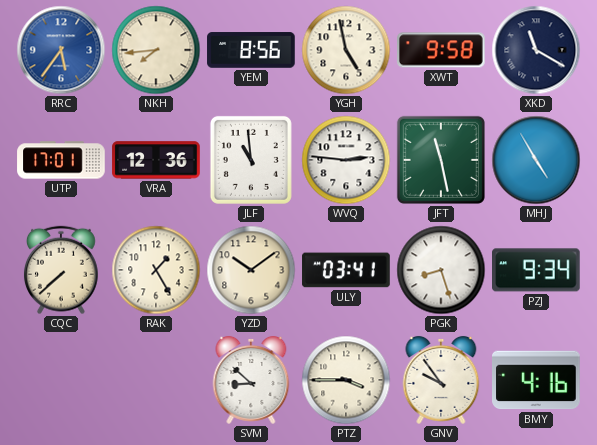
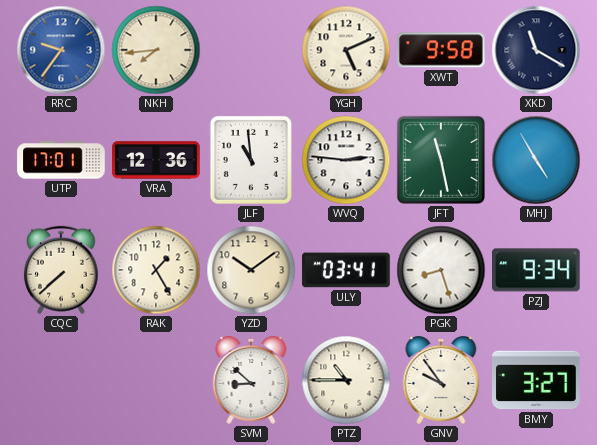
RRC: 5:36 -> 9:36 (61, 50)
YEM: 8:56 -> none (251, 50)
YGH: 4:58 -> 5:11 (346, 50)
PTZ: 3:45 -> 10:45 (346, 380)
BMY: 4:16 -> 3:27 (537, 380)
